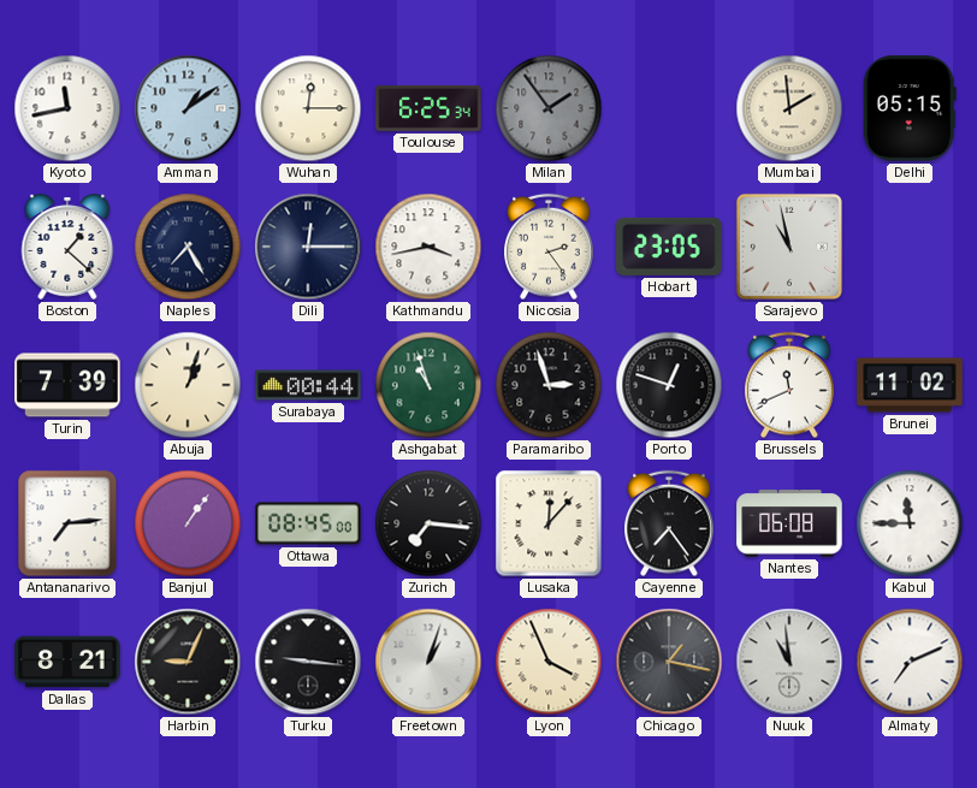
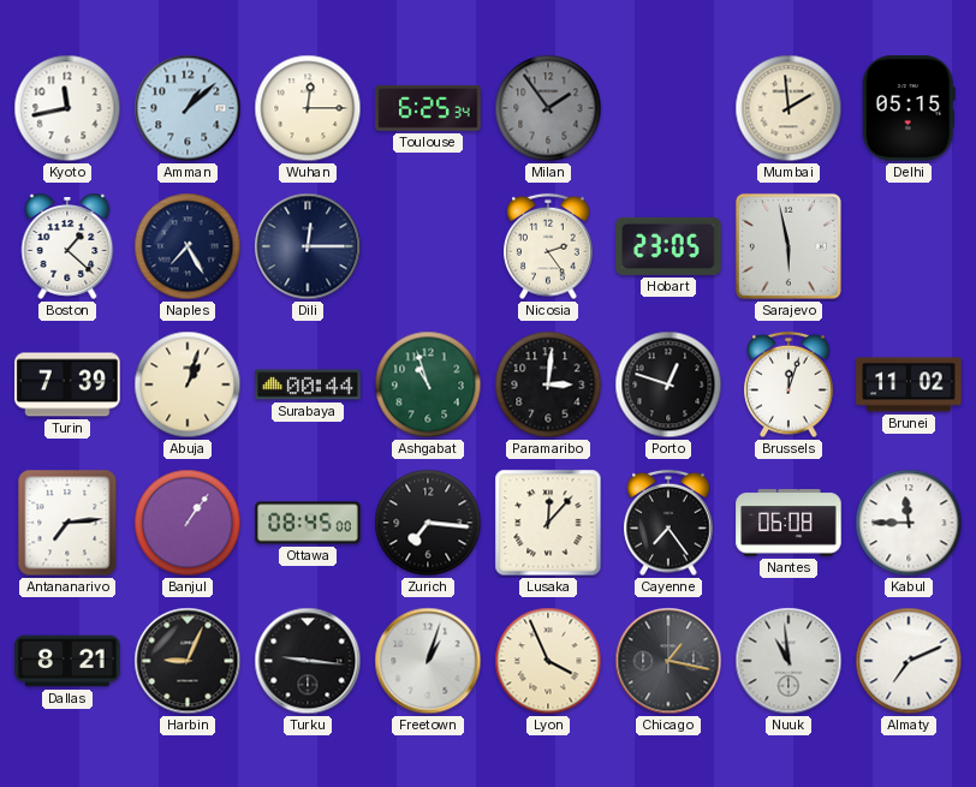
Amman: 1:09 -> 1:08 (188, 108)
Kathmandu: 3:43 -> none (428, 247)
Sarajevo: 10:58 -> 5:58 (788, 246)
Paramaribo: 2:57 -> 3:01 (548, 384)
Brussels: 11:41 -> 12:03 (788, 384)
